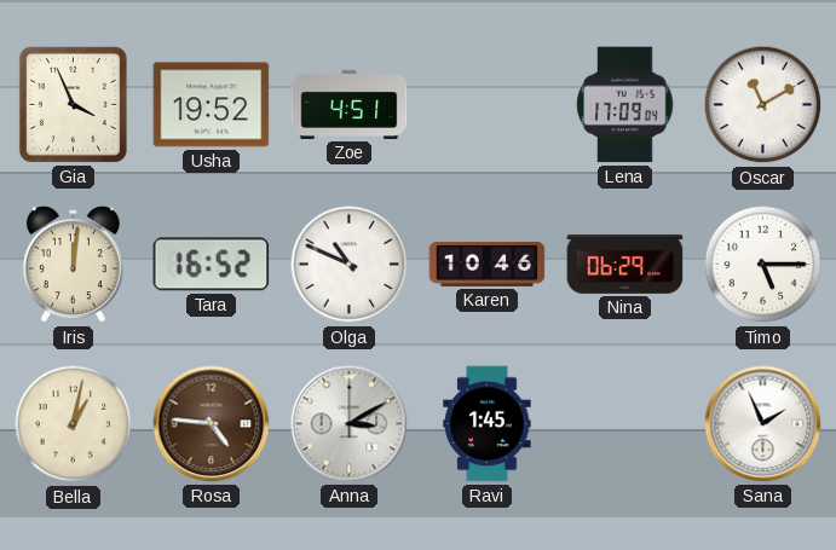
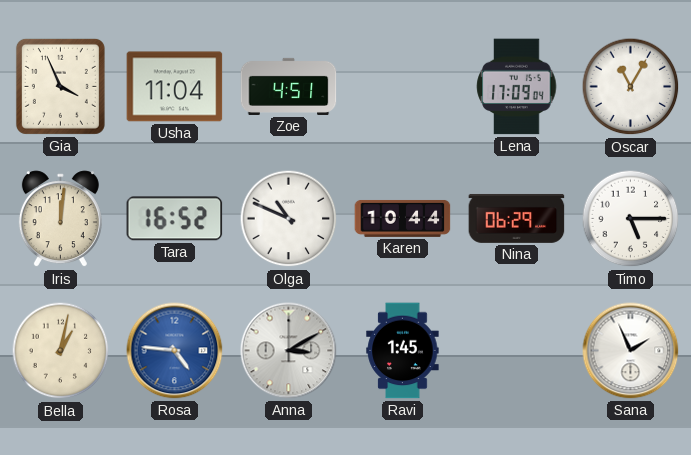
Usha: 19:52 -> 11:04 (175, 87)
Oscar: 11:10 -> 11:05 (631, 87)
Karen: 10:46 -> 10:44 (403, 218)
Rosa dial: brown -> blue (175, 351)
